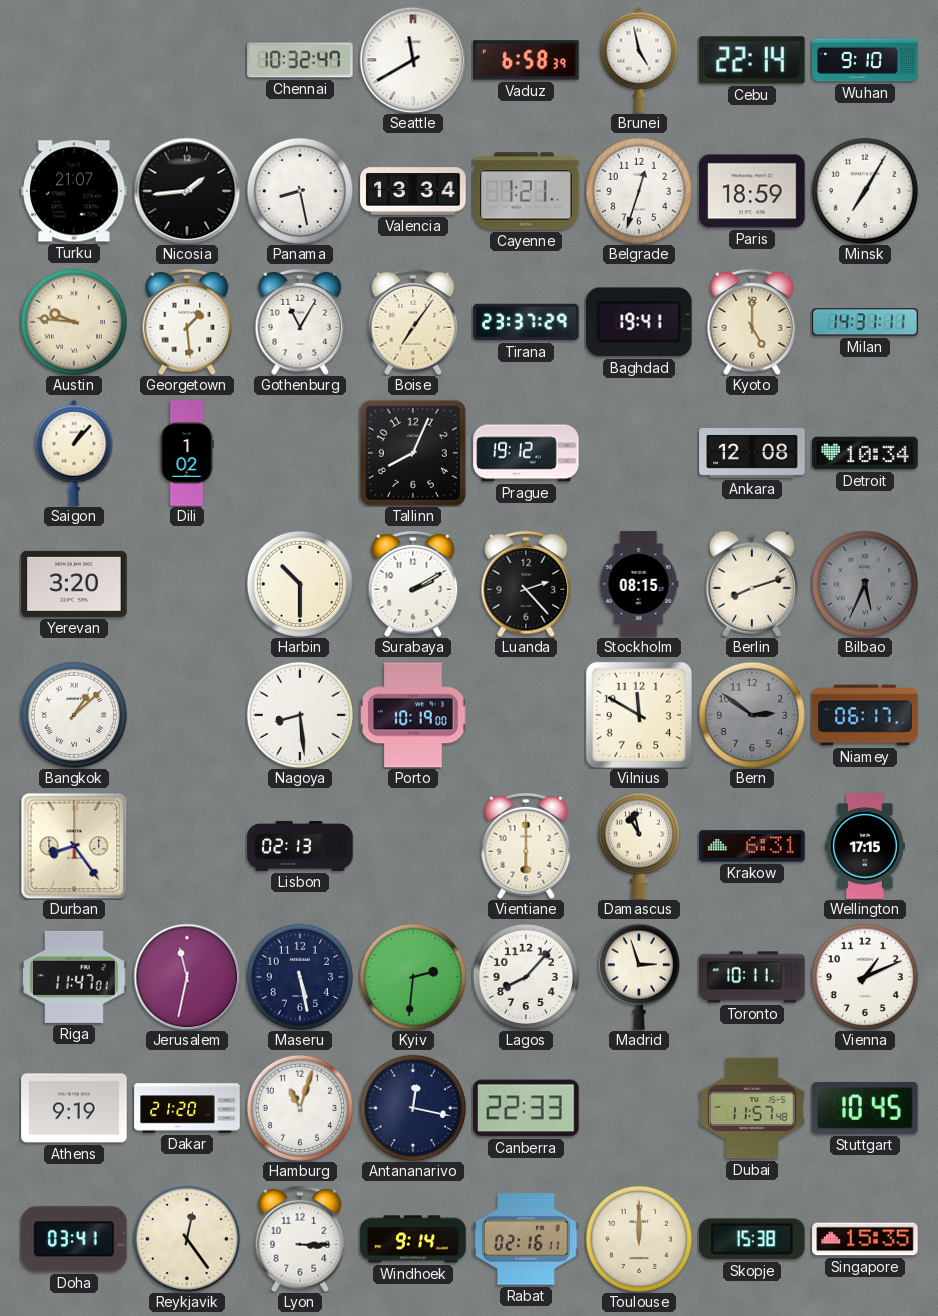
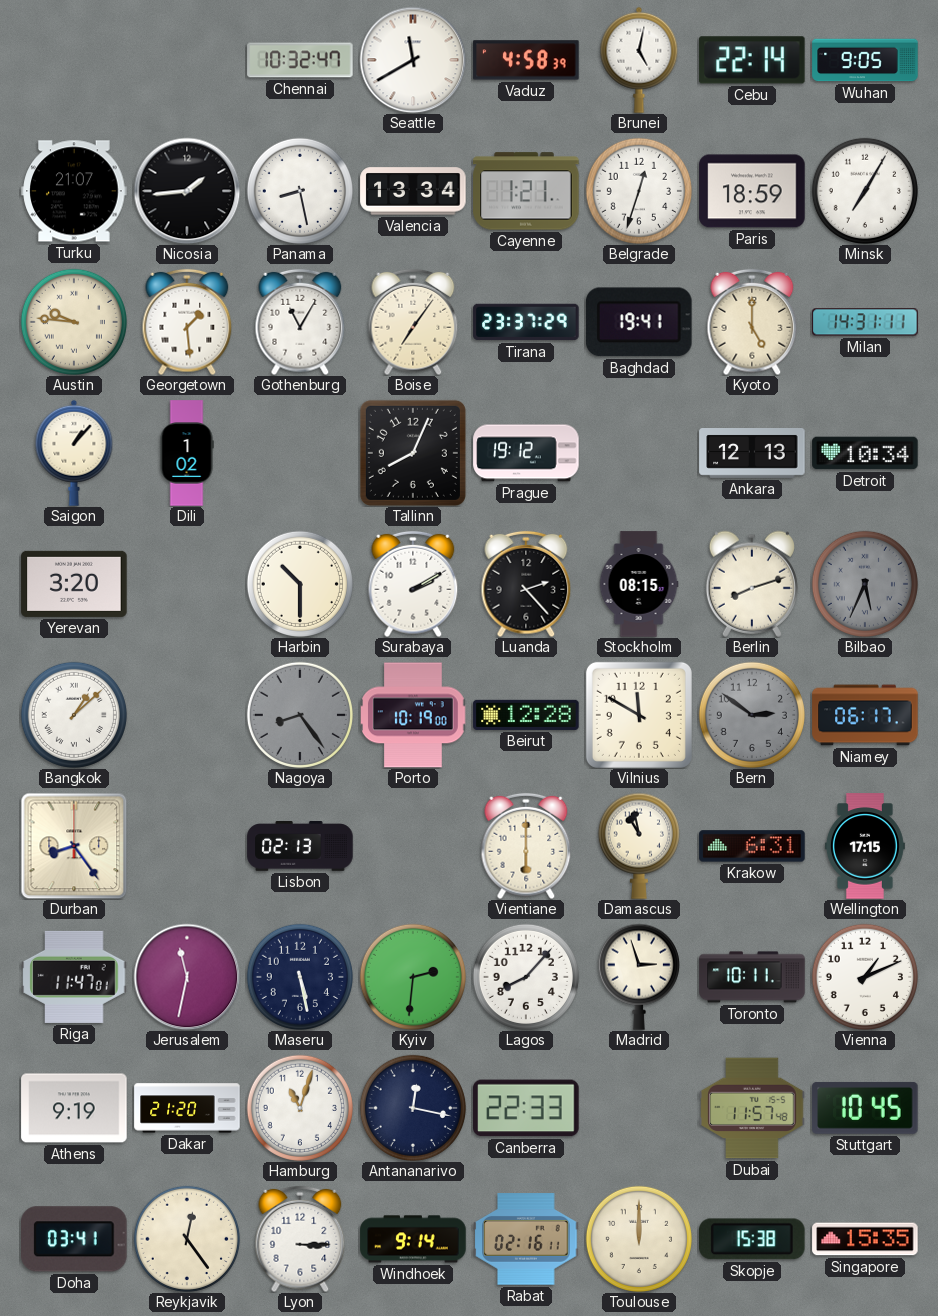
Vaduz: 6:58 -> 4:58 (526, 60)
Brunei: 4:58 -> 5:02 (639, 60)
Wuhan: 9:10 -> 9:05 (865, 60)
Ankara: 12:08 -> 12:13 (752, 454)
Nagoya: 8:29 -> 8:24 (300, 715)
Nagoya dial: white -> grey (300, 715)
Beirut: none -> 12:28 (526, 715)
